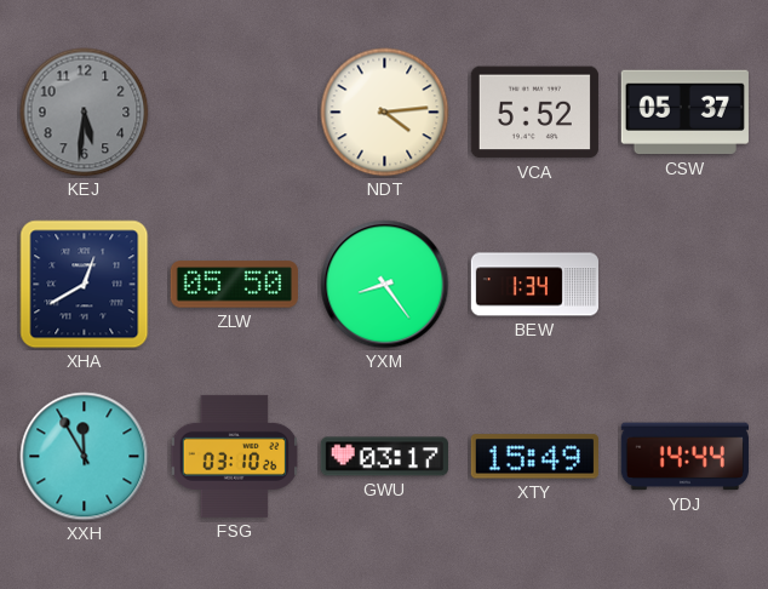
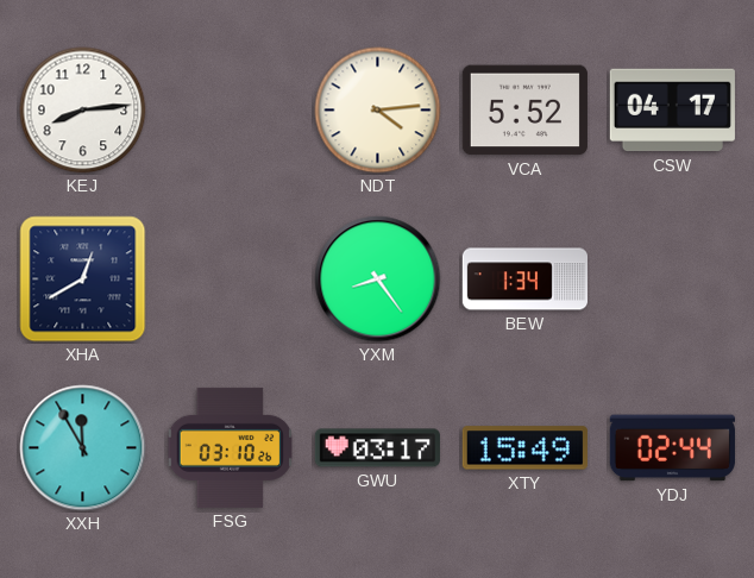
KEJ: 5:31 -> 8:14 (83, 111)
KEJ dial: grey -> white (83, 111)
CSW: 05:37 -> 04:17 (672, 111)
ZLW: 05:50 -> none (234, 285)
YDJ: 14:44 -> 02:44 (672, 448)
